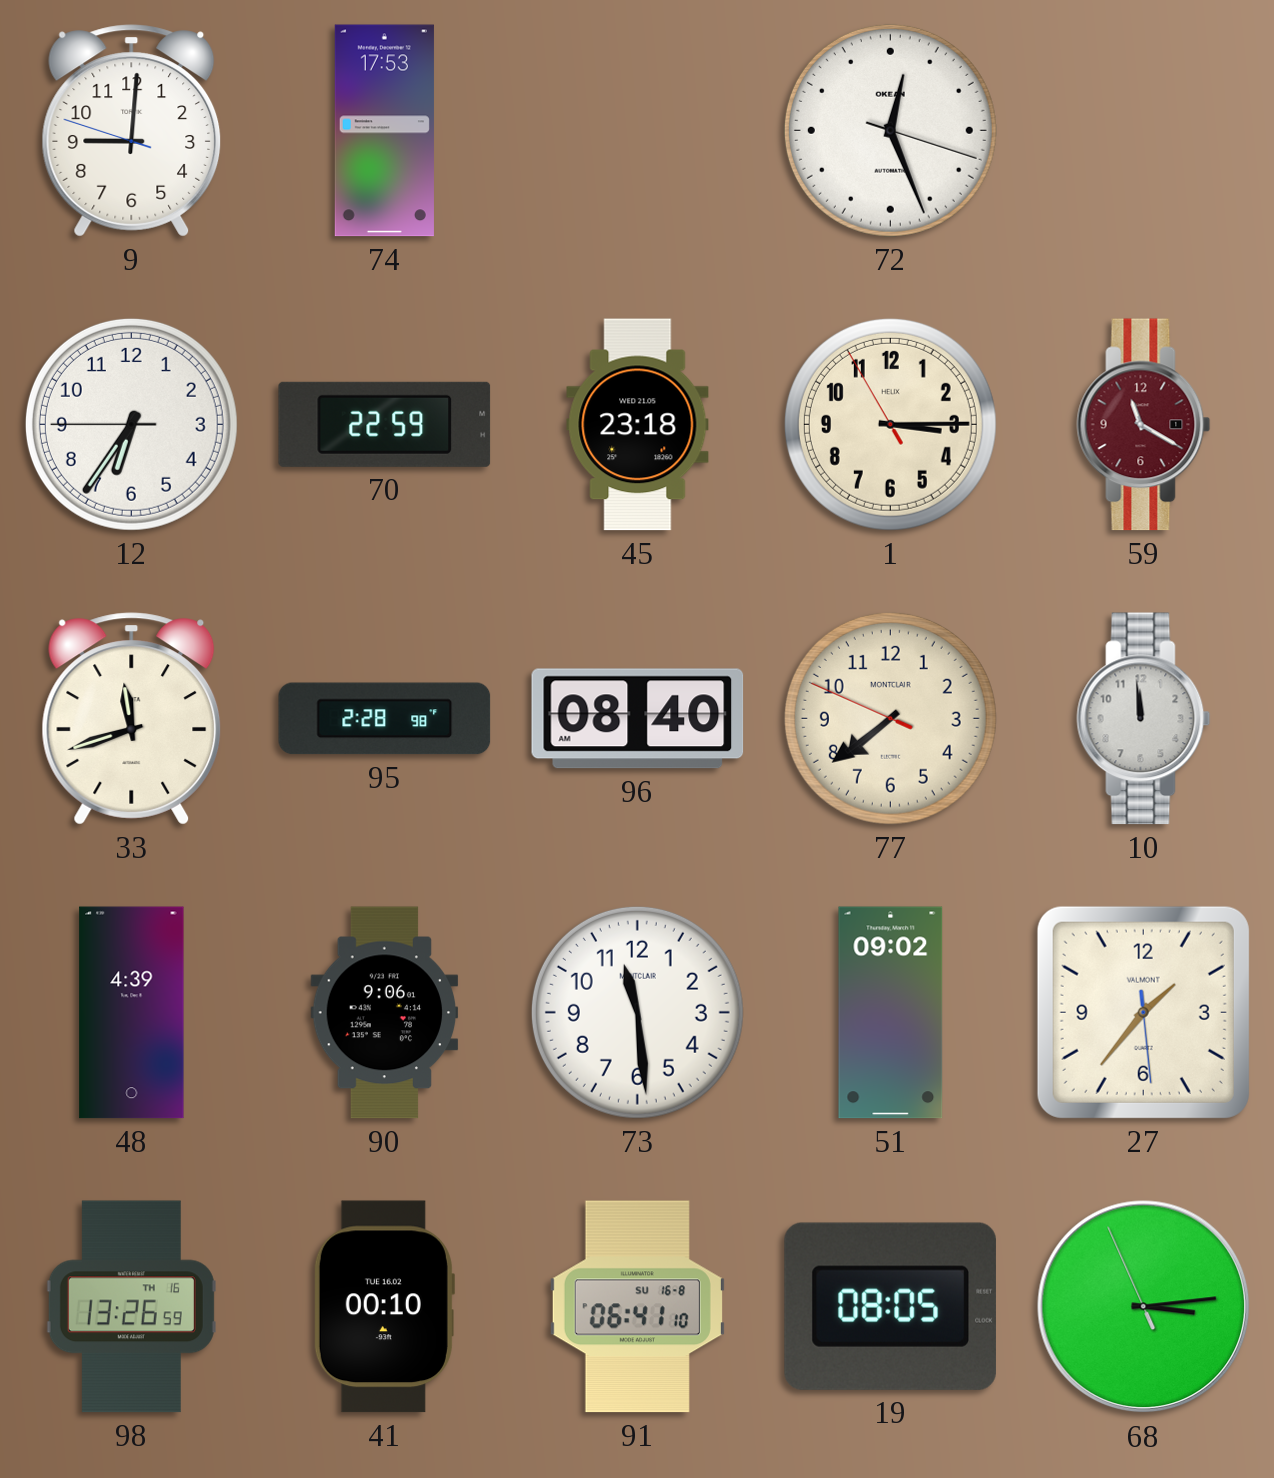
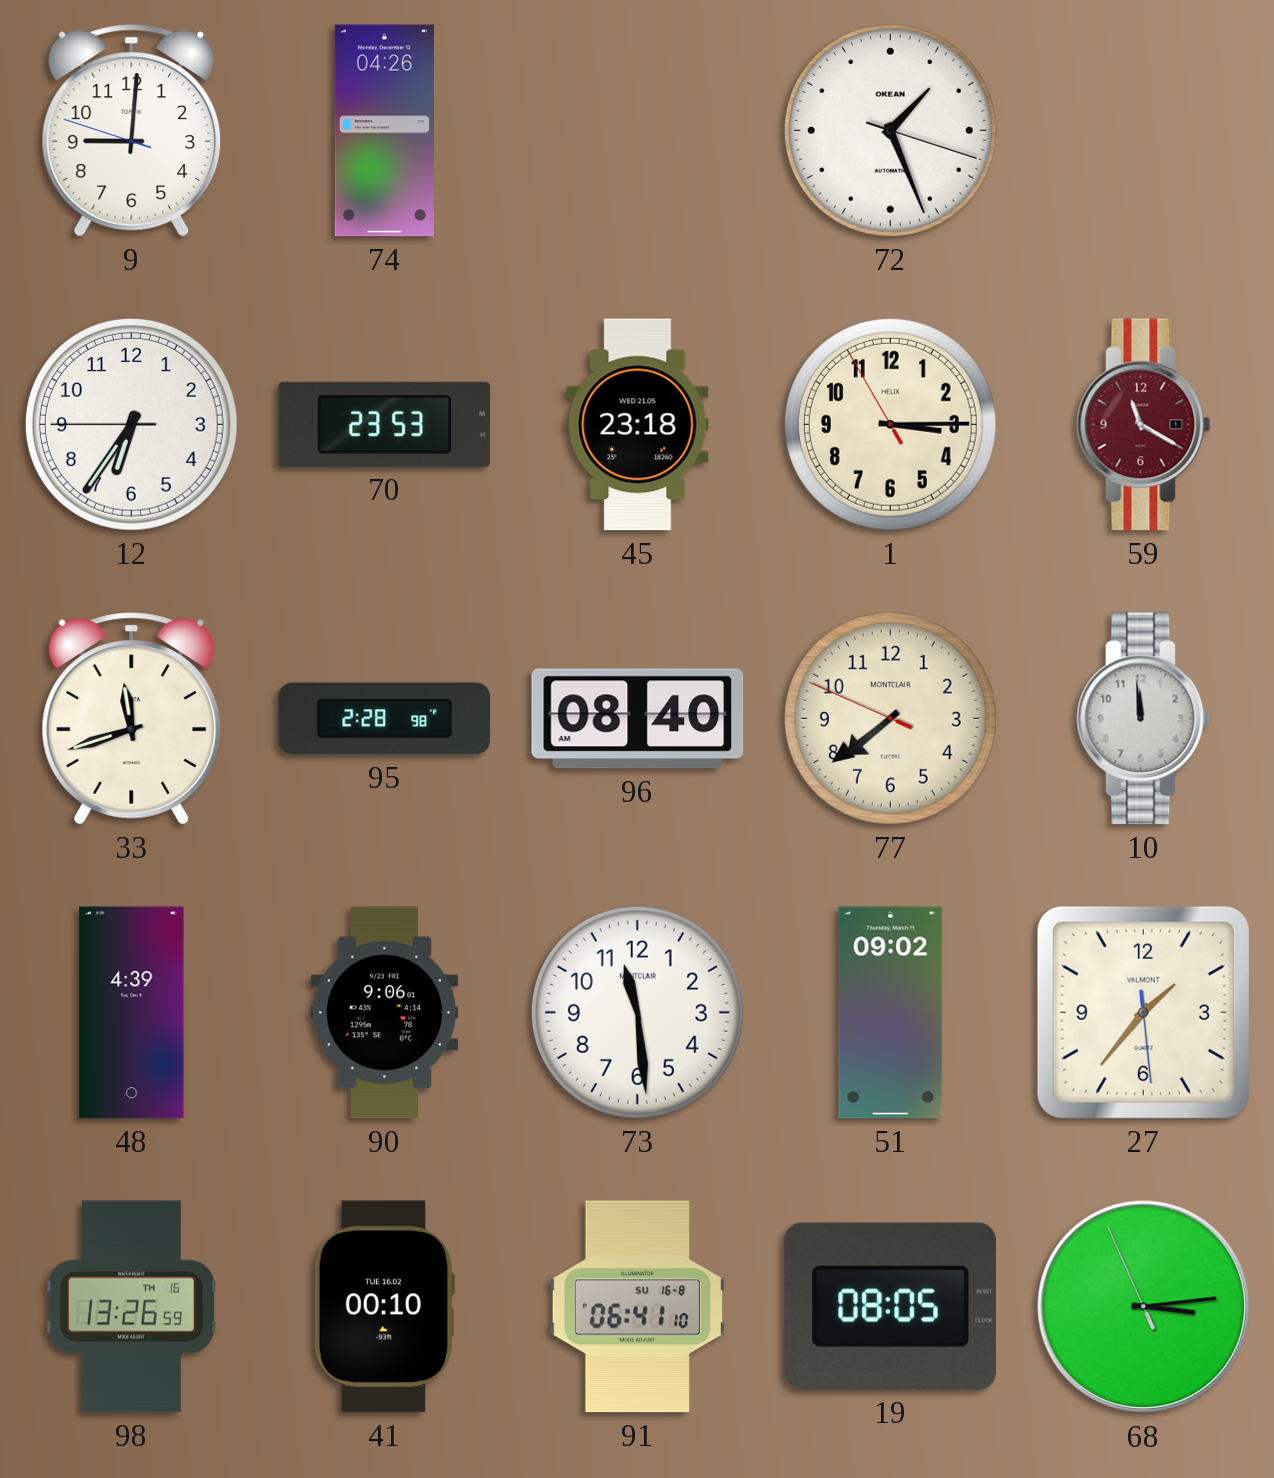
74: 17:53 -> 04:26 (384, 131)
72: 12:26 -> 1:26 (890, 130)
70: 22:59 -> 23:53 (385, 424)
